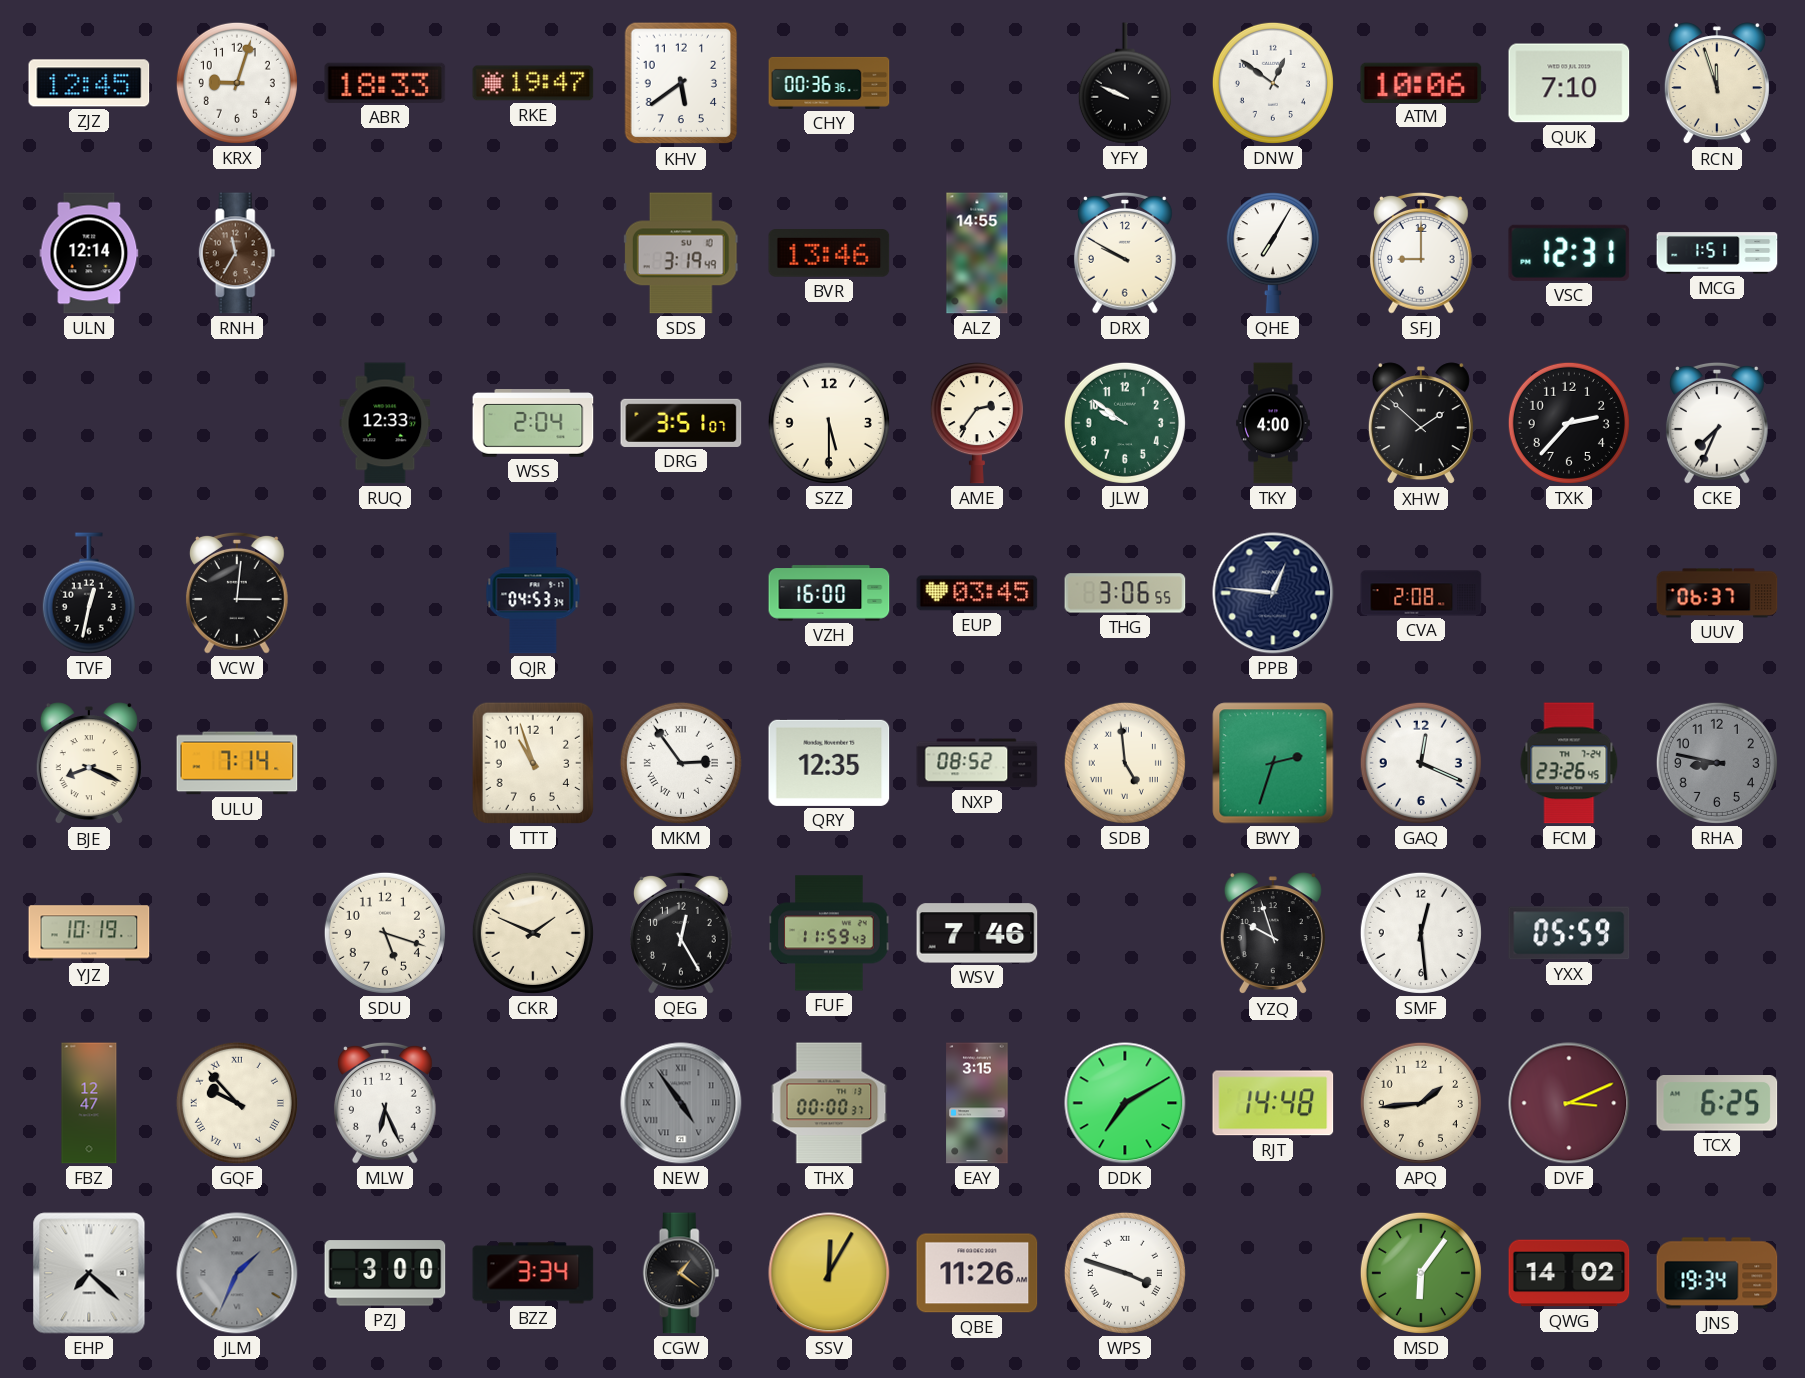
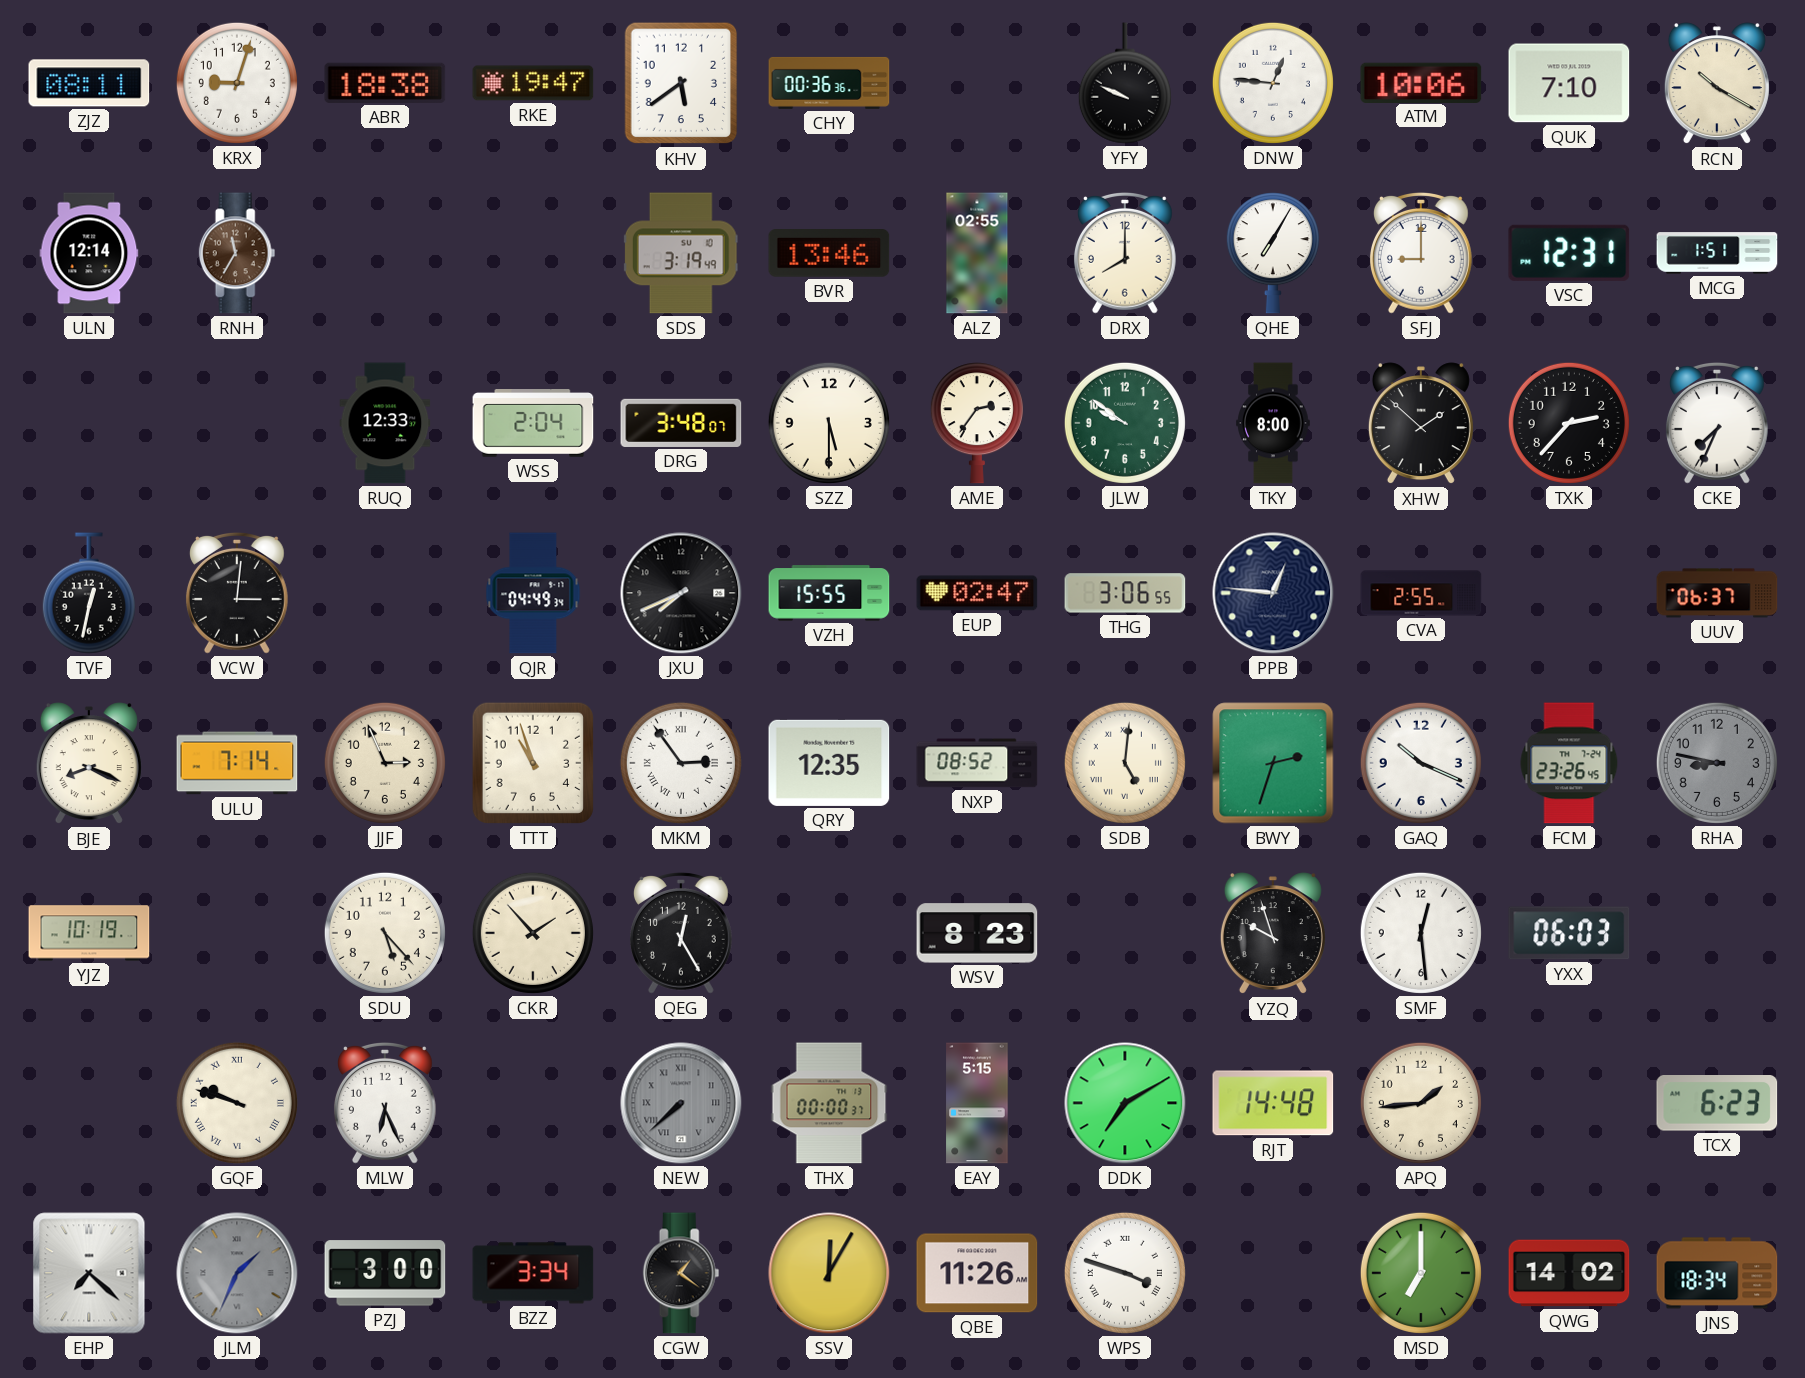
ZJZ: 12:45 -> 08:11 (89, 83)
ABR: 18:33 -> 18:38 (385, 83)
DNW: 12:51 -> 12:46 (1273, 83)
RCN: 11:57 -> 10:20 (1717, 84)
ALZ: 14:55 -> 02:55 (977, 253)
DRX: 9:50 -> 8:00 (1125, 254)
DRG: 3:51 -> 3:48 (681, 423)
TKY: 4:00 -> 8:00 (1273, 423)
QJR: 04:53 -> 04:49 (533, 593)
JXU: none -> 7:41 (681, 593)
VZH: 16:00 -> 15:55 (829, 593)
EUP: 03:45 -> 02:47 (977, 593)
CVA: 2:08 -> 2:55 (1421, 593)
JJF: none -> 2:56 (385, 763)
SDB: 4:59 -> 5:01 (1125, 763)
GAQ: 12:19 -> 10:19 (1421, 763)
SDU: 5:18 -> 5:23 (385, 933)
CKR: 1:49 -> 1:53 (533, 933)
FUF: 11:59 -> none (829, 933)
WSV: 7:46 -> 8:23 (977, 933)
YXX: 05:59 -> 06:03 (1569, 933)
FBZ: 12:47 -> none (89, 1103)
GQF: 9:53 -> 9:48 (237, 1103)
NEW: 4:54 -> 7:38 (681, 1103)
EAY: 3:15 -> 5:15 (977, 1103)
DVF: 3:11 -> none (1569, 1103)
TCX: 6:25 -> 6:23 (1717, 1104)
MSD: 6:06 -> 7:00 (1421, 1273)
JNS: 19:34 -> 18:34 (1717, 1273)
